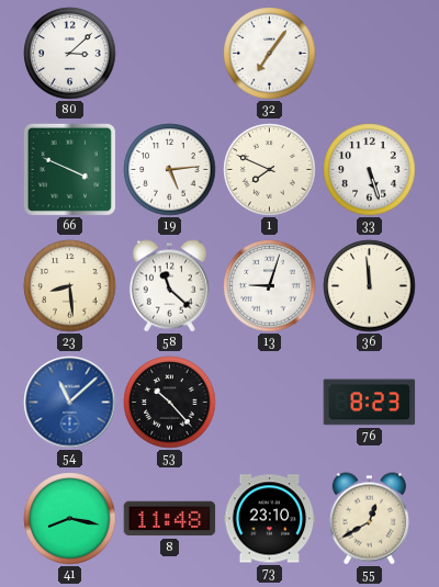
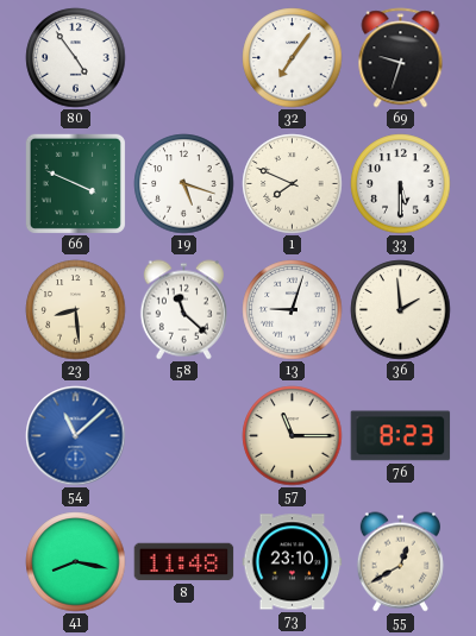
80: 3:08 -> 4:54 (76, 58)
69: none -> 9:33 (401, 58)
19: 5:14 -> 5:18 (184, 184)
33: 5:27 -> 5:30 (401, 184)
36: 11:59 -> 1:59 (401, 310)
53: 10:23 -> none (170, 403)
57: none -> 11:15 (293, 436)
